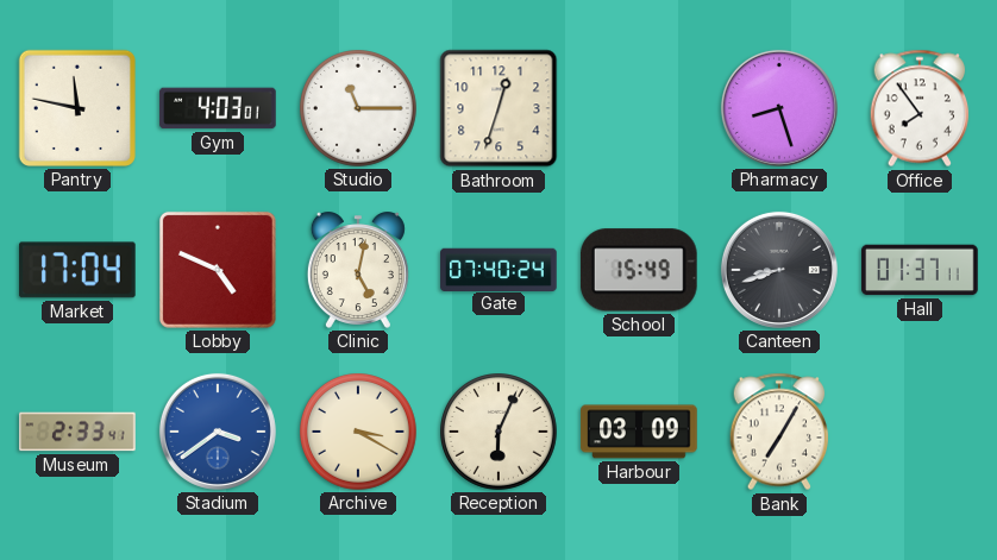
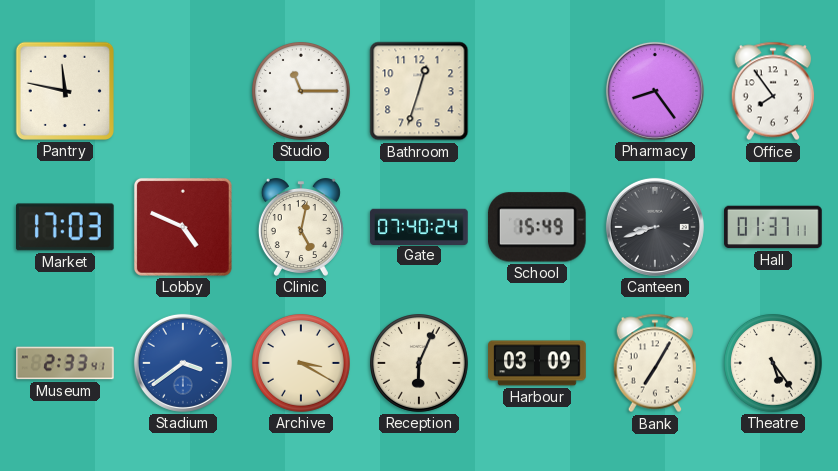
Gym: 4:03 -> none (218, 108)
Pharmacy: 8:27 -> 8:24 (655, 91)
Market: 17:04 -> 17:03 (66, 227)
Theatre: none -> 5:24 (774, 364)
